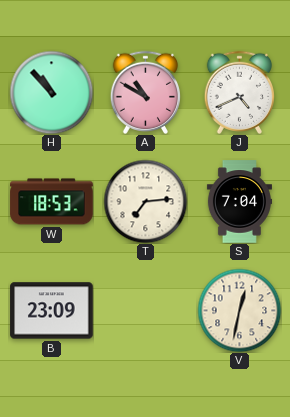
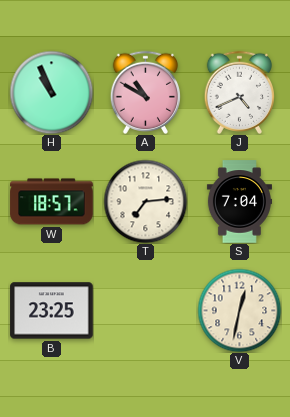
H: 10:53 -> 10:56 (51, 92)
W: 18:53 -> 18:57 (52, 202)
B: 23:09 -> 23:25 (52, 311)
